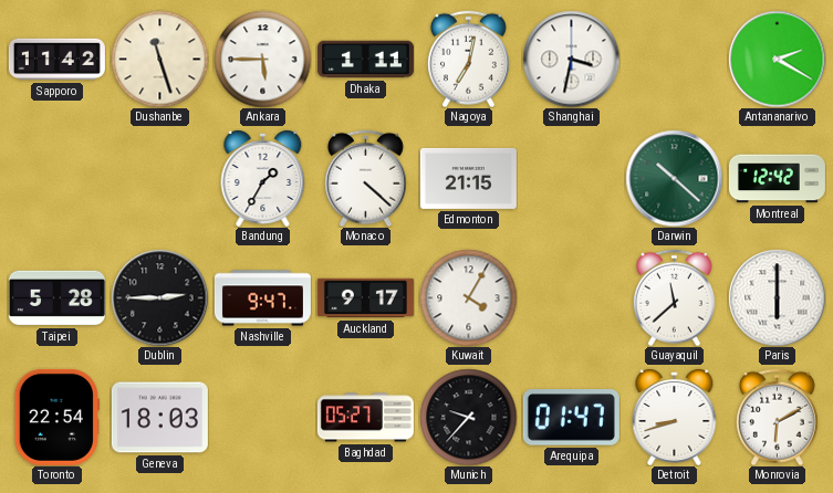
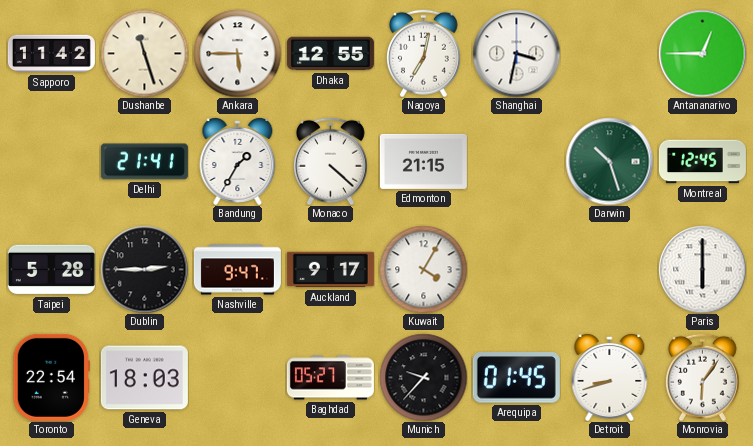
Dhaka: 1:11 -> 12:55 (330, 54)
Antananarivo: 2:20 -> 12:45 (702, 53)
Delhi: none -> 21:41 (144, 162)
Darwin: 10:22 -> 10:27 (609, 161)
Montreal: 12:42 -> 12:45 (702, 162)
Guayaquil: 11:38 -> none (674, 297)
Arequipa: 01:47 -> 01:45 (516, 378)
Monrovia: 6:10 -> 6:06 (702, 377)
